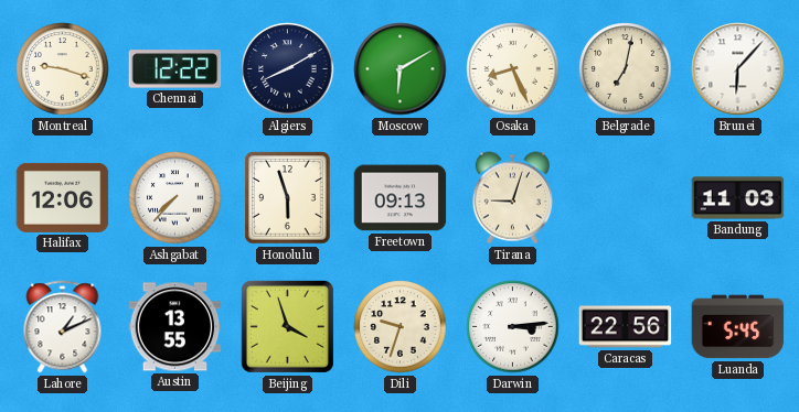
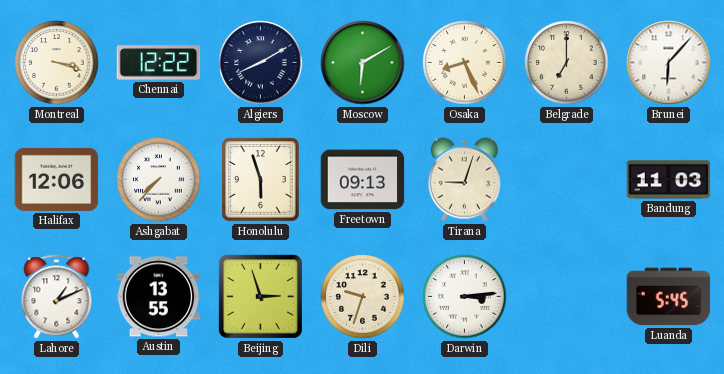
Montreal: 9:18 -> 3:18 (57, 63)
Belgrade: 7:02 -> 7:00 (567, 63)
Beijing: 3:57 -> 2:57 (260, 296)
Caracas: 22:56 -> none (626, 327)
